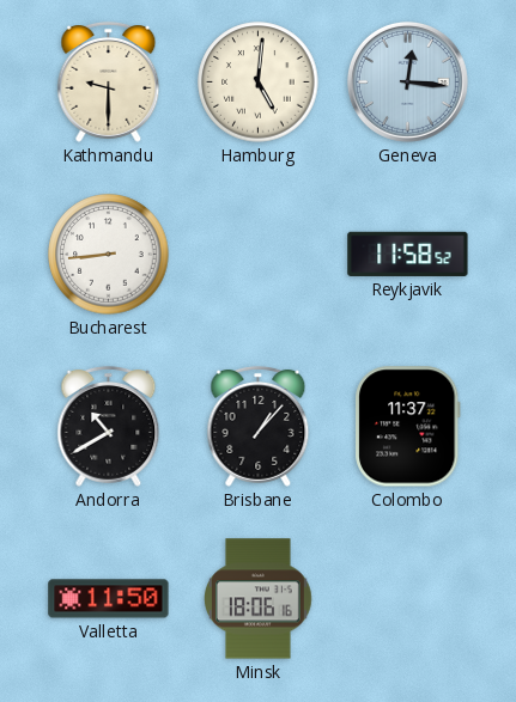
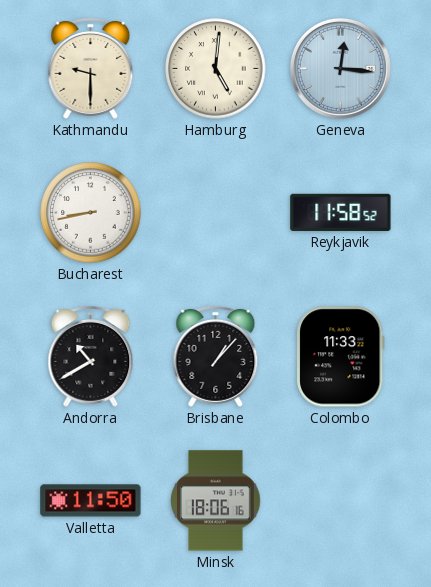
Bucharest: 8:44 -> 8:43 (91, 213)
Colombo: 11:37 -> 11:33 (341, 357)
